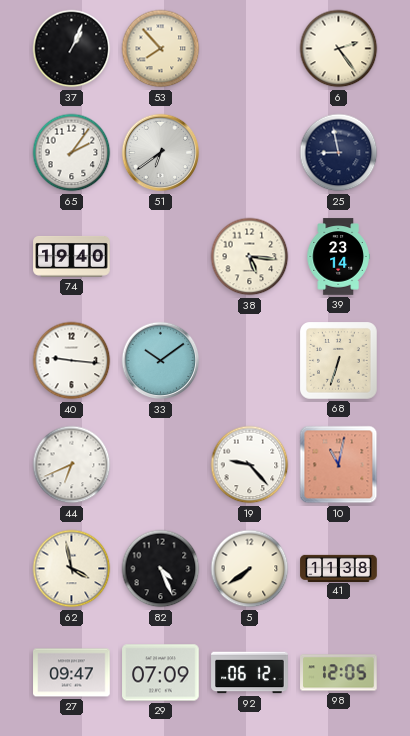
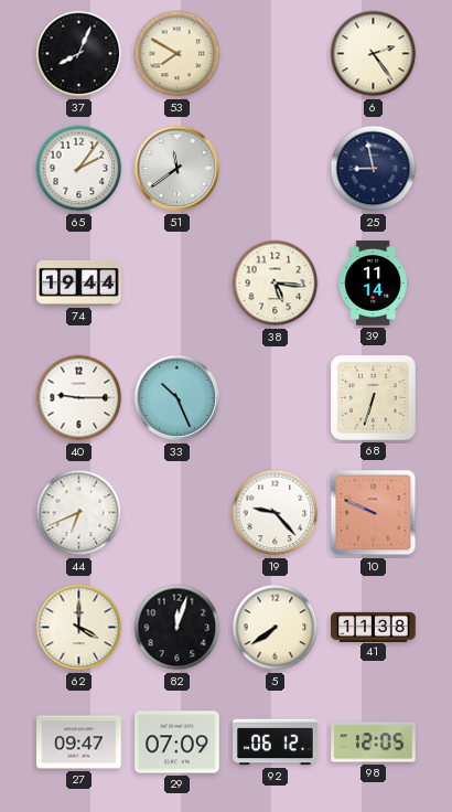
37: 1:04 -> 8:04 (79, 54)
53: 7:53 -> 7:50 (177, 54)
51: 6:39 -> 11:39 (177, 169)
74: 19:40 -> 19:44 (79, 282)
39: 23:14 -> 11:14 (373, 284)
40: 9:16 -> 9:15 (79, 398)
33: 10:09 -> 10:26 (177, 398)
10: 11:02 -> 9:49 (374, 513)
62: 3:58 -> 4:00 (79, 628)
82: 4:26 -> 12:03 (177, 628)
